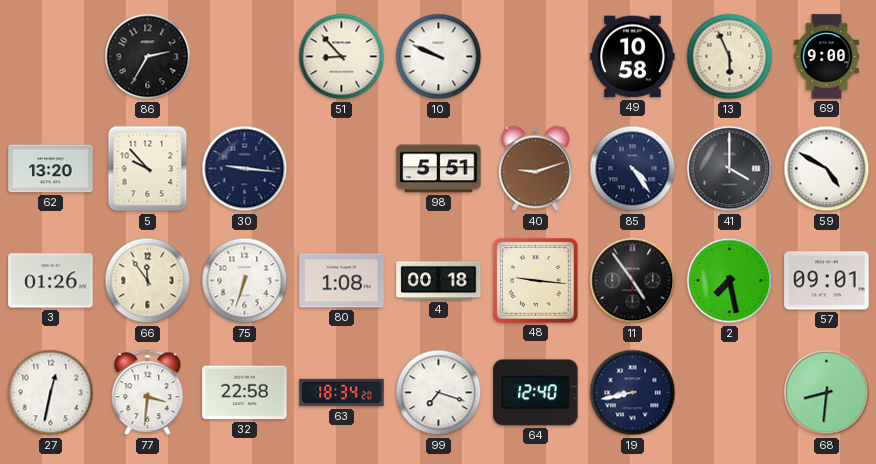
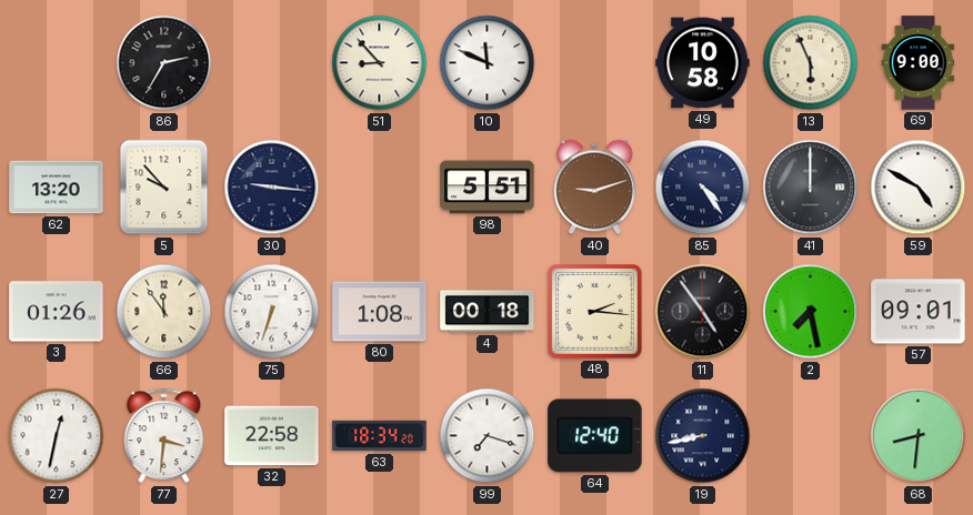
10: 9:49 -> 11:49 (488, 63)
41: 4:00 -> 12:00 (811, 188)
48: 9:16 -> 2:16 (595, 312)
